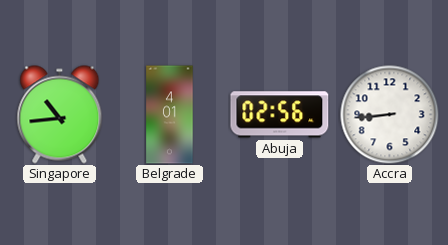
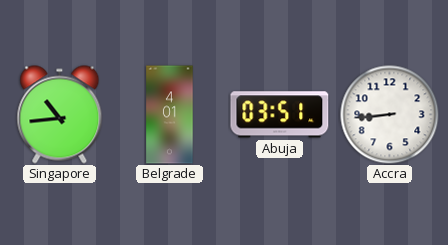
Abuja: 02:56 -> 03:51 (280, 115)
